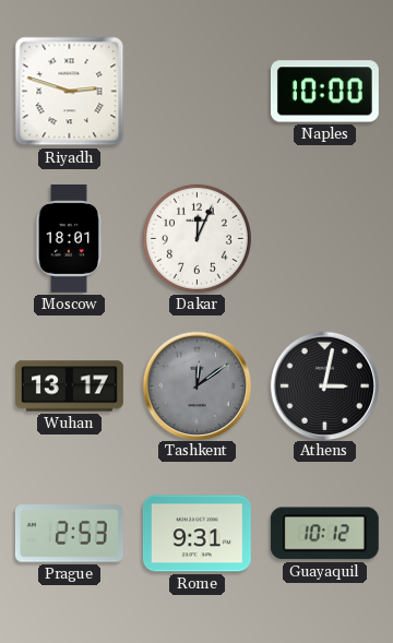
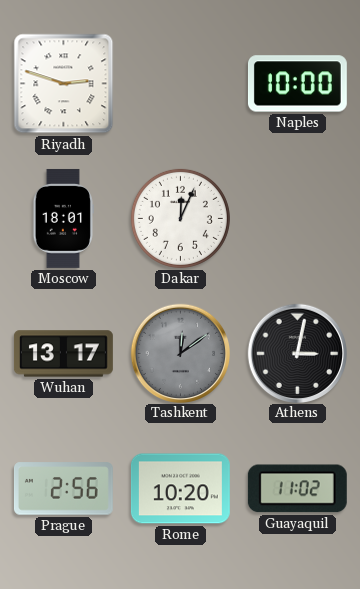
Prague: 2:53 -> 2:56 (63, 489)
Rome: 9:31 -> 10:20 (180, 489)
Guayaquil: 10:12 -> 11:02 (297, 489)
